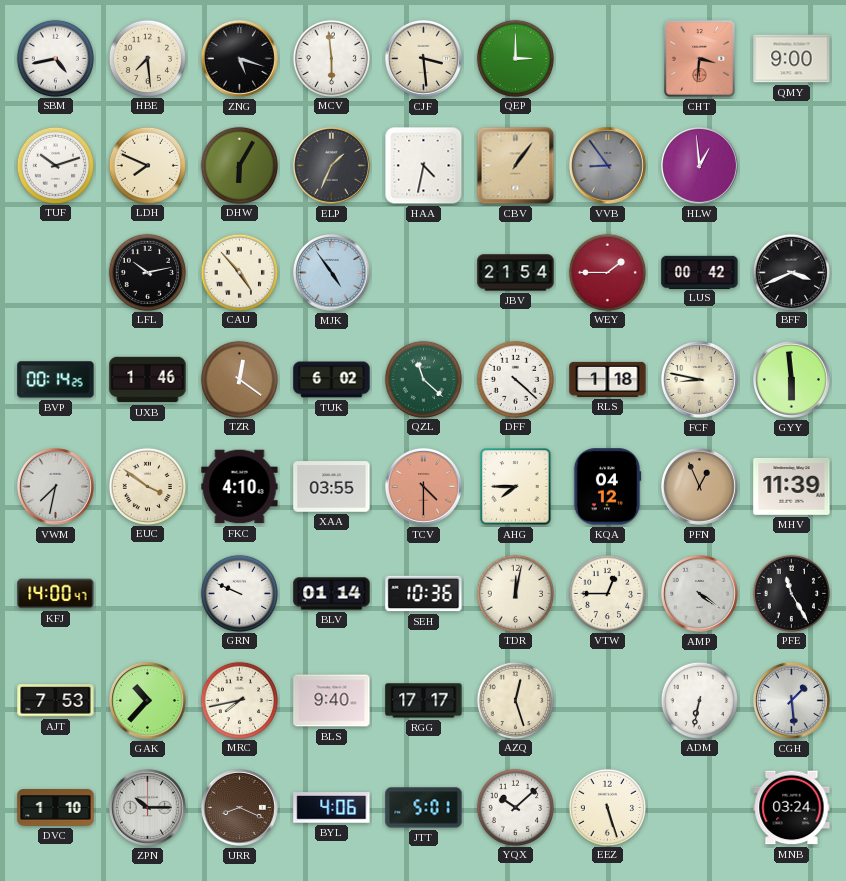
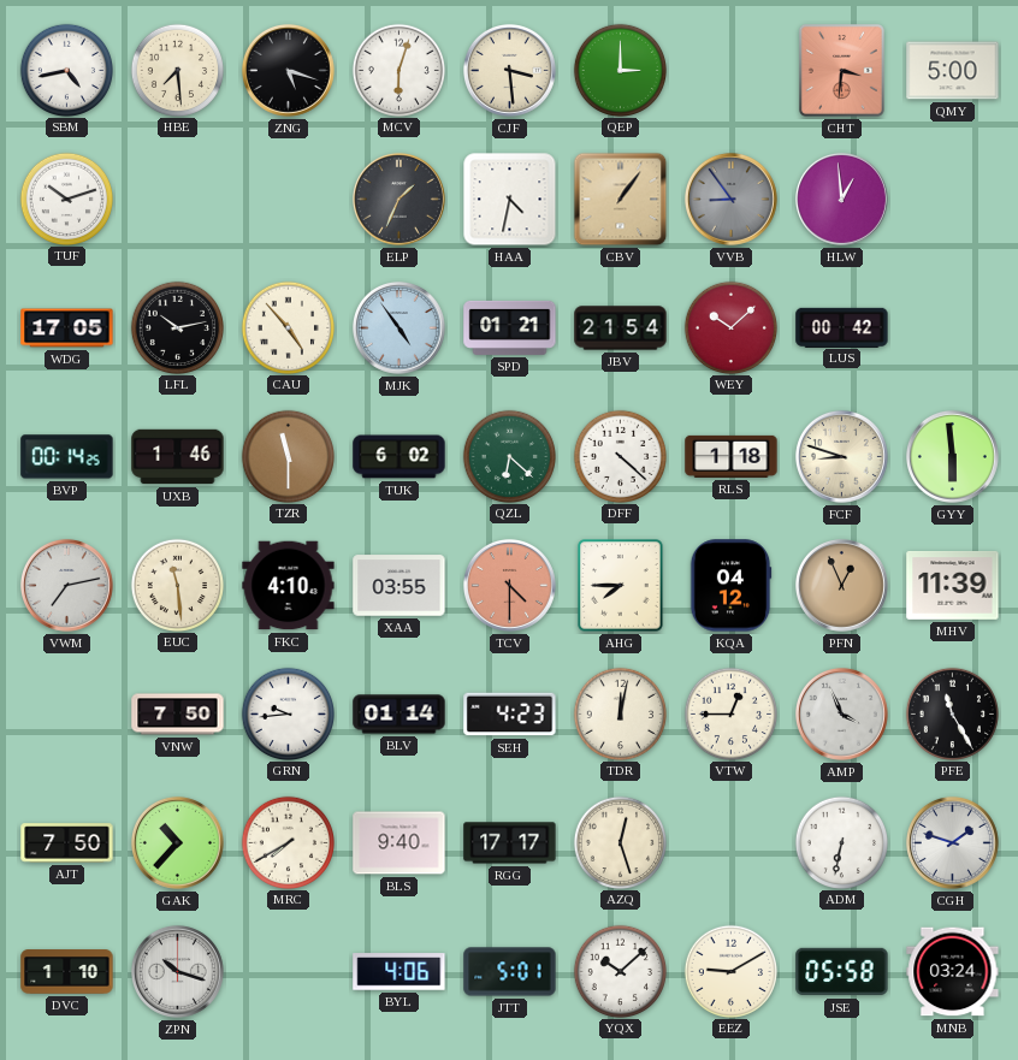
MCV: 5:59 -> 6:03 (398, 70)
QMY: 9:00 -> 5:00 (953, 71)
LDH: 7:49 -> none (147, 165)
DHW: 6:05 -> none (239, 165)
WDG: none -> 17:05 (67, 328)
SPD: none -> 01:21 (510, 327)
WEY: 1:45 -> 10:08 (730, 327)
BFF: 3:41 -> none (791, 272)
TZR: 12:21 -> 11:30 (288, 456)
QZL: 11:22 -> 6:22 (509, 456)
FCF: 8:47 -> 8:48 (841, 456)
VWM: 7:32 -> 7:13 (66, 585)
EUC: 3:51 -> 11:29 (177, 585)
KFJ: 14:00 -> none (56, 594)
VNW: none -> 7:50 (178, 715)
GRN: 9:49 -> 9:44 (288, 713)
SEH: 10:36 -> 4:23 (510, 715)
AMP: 4:21 -> 3:56 (841, 713)
AJT: 7:53 -> 7:50 (67, 843)
MRC: 7:43 -> 7:40 (288, 842)
CGH: 1:29 -> 1:48 (952, 842)
ZPN: 10:15 -> 10:18 (177, 971)
URR: 8:19 -> none (239, 807)
EEZ: 5:27 -> 9:10 (730, 971)
JSE: none -> 05:58 (842, 972)
